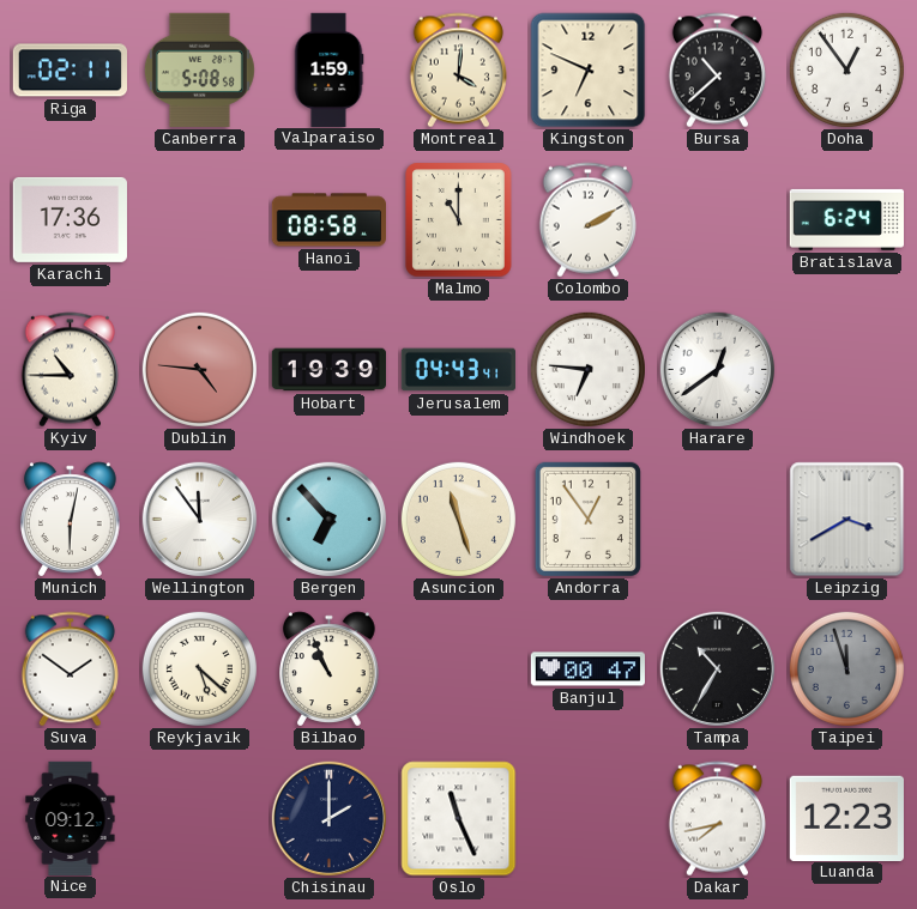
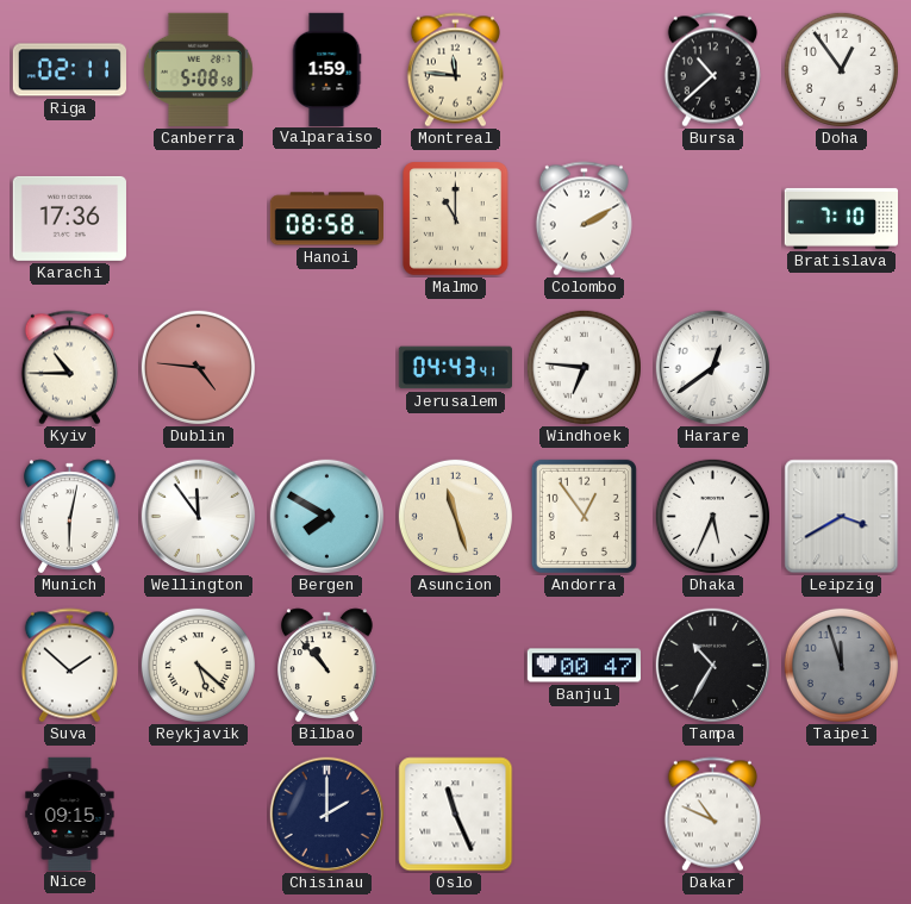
Montreal: 4:01 -> 11:46 (455, 70)
Kingston: 6:49 -> none (589, 71)
Bratislava: 6:24 -> 7:10 (841, 218)
Hobart: 19:39 -> none (328, 370)
Bergen: 6:53 -> 7:50 (327, 517)
Dhaka: none -> 5:34 (712, 516)
Suva: 1:51 -> 1:52 (69, 666)
Bilbao: 10:56 -> 10:53 (327, 666)
Nice: 09:12 -> 09:15 (70, 813)
Dakar: 7:43 -> 10:49 (712, 815)
Luanda: 12:23 -> none (846, 818)
